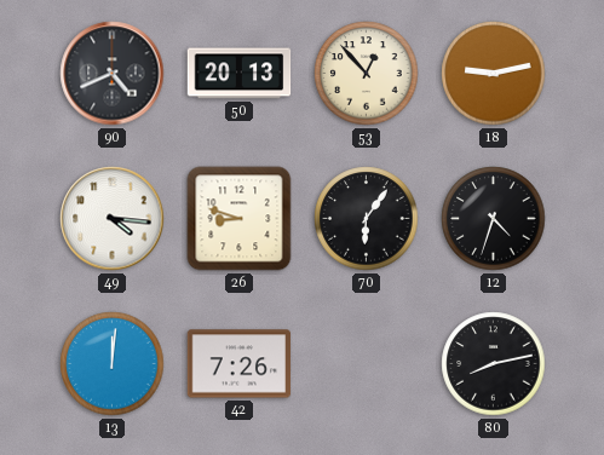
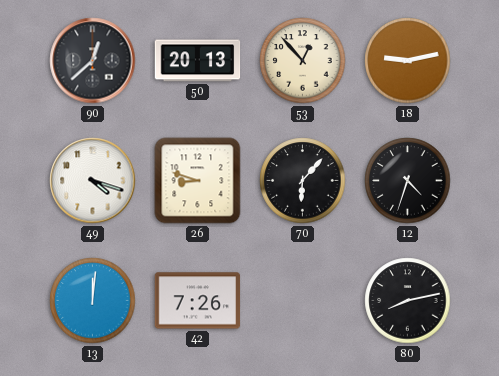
90: 4:41 -> 12:38 (93, 61)
49: 4:16 -> 4:18 (93, 181)
70: 6:06 -> 6:07 (303, 181)
